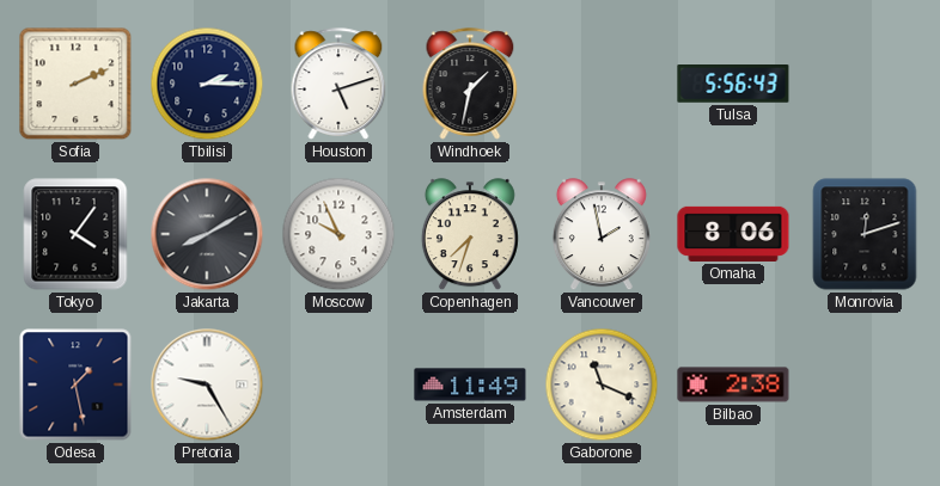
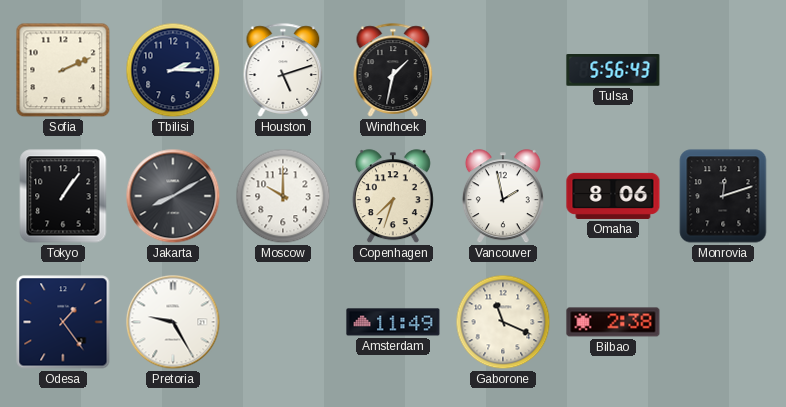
Tokyo: 4:06 -> 1:06 (63, 196)
Moscow: 9:56 -> 10:00 (283, 196)
Odesa: 1:28 -> 1:24 (63, 322)
